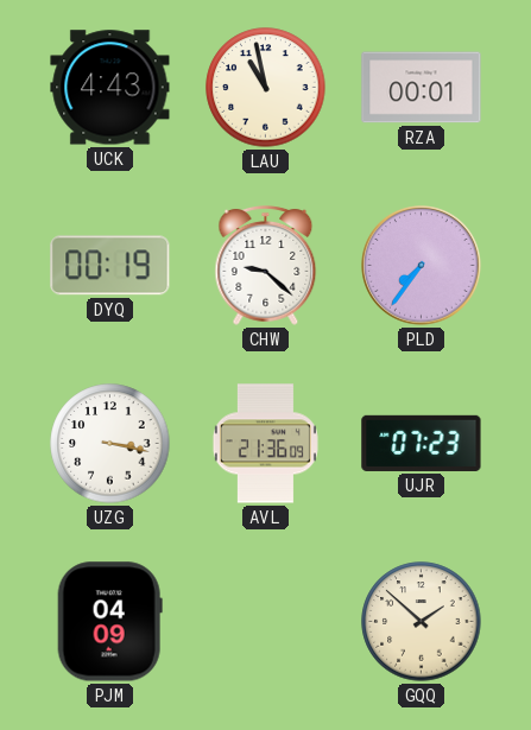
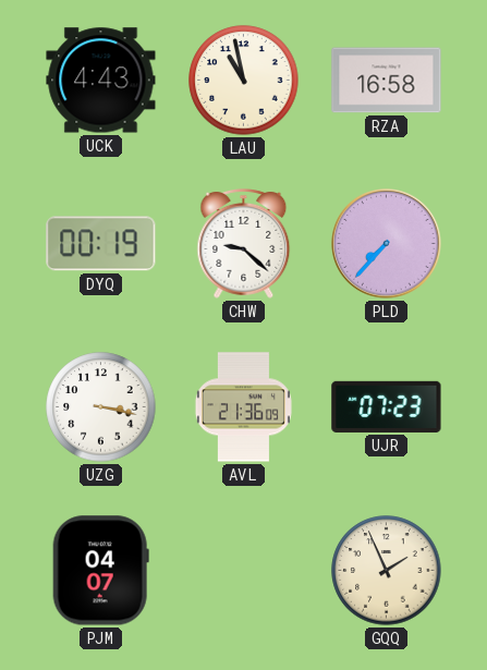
RZA: 00:01 -> 16:58 (387, 81)
PLD: 7:36 -> 7:37 (387, 244)
PJM: 04:09 -> 04:07 (100, 571)
GQQ: 1:52 -> 1:56 (387, 571)
